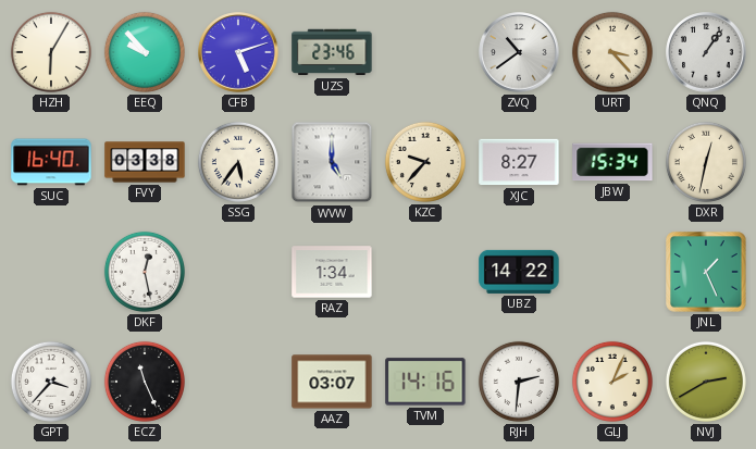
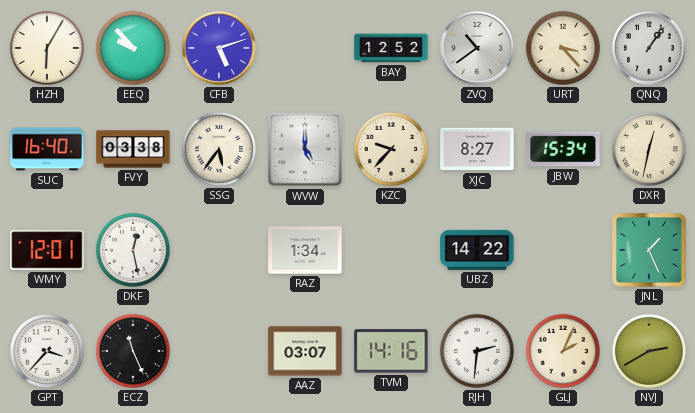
UZS: 23:46 -> none (332, 52)
BAY: none -> 12:52 (391, 48)
WMY: none -> 12:01 (47, 250)
